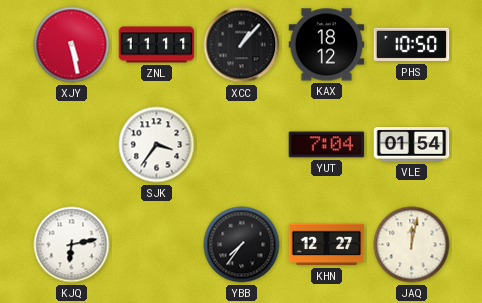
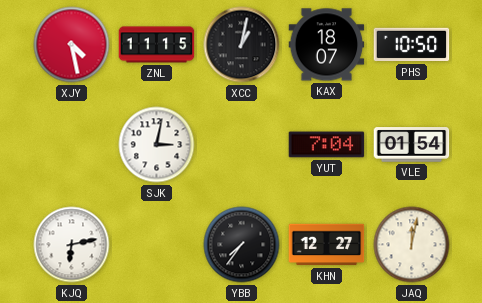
XJY: 5:28 -> 4:28 (72, 45)
ZNL: 11:11 -> 11:15 (157, 45)
XCC: 1:07 -> 1:02 (242, 45)
KAX: 18:12 -> 18:07 (327, 45)
SJK: 3:36 -> 3:02 (157, 145)
